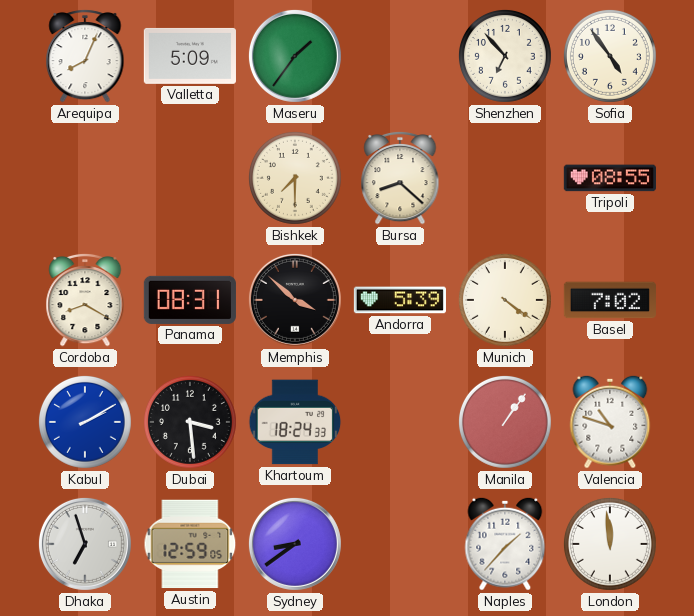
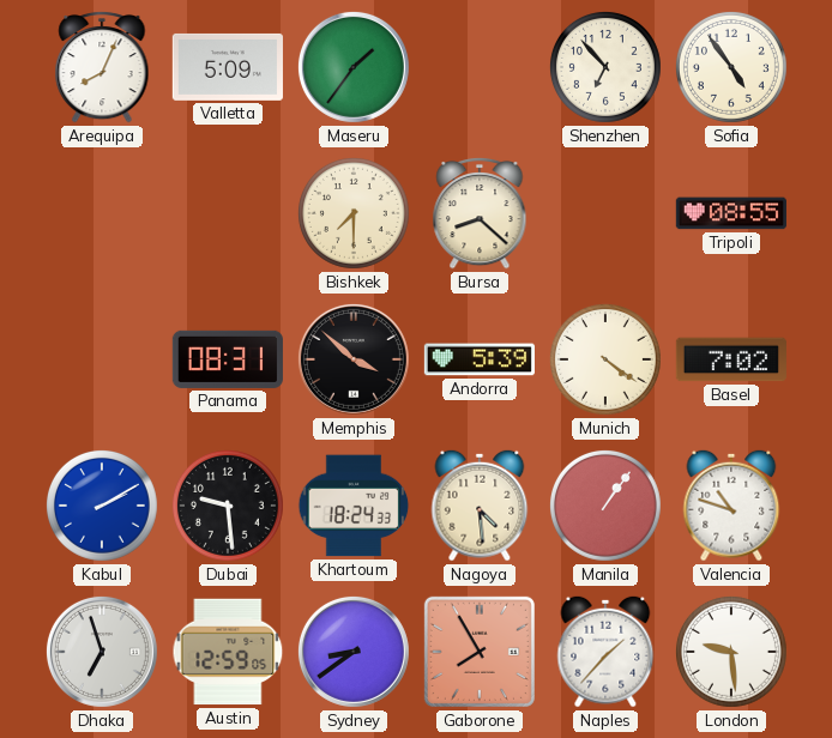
Cordoba: 8:20 -> none (85, 300)
Dubai: 3:29 -> 9:29 (228, 506)
Nagoya: none -> 4:29 (480, 506)
Gaborone: none -> 7:55 (480, 652)
London: 11:59 -> 9:29 (731, 652)
